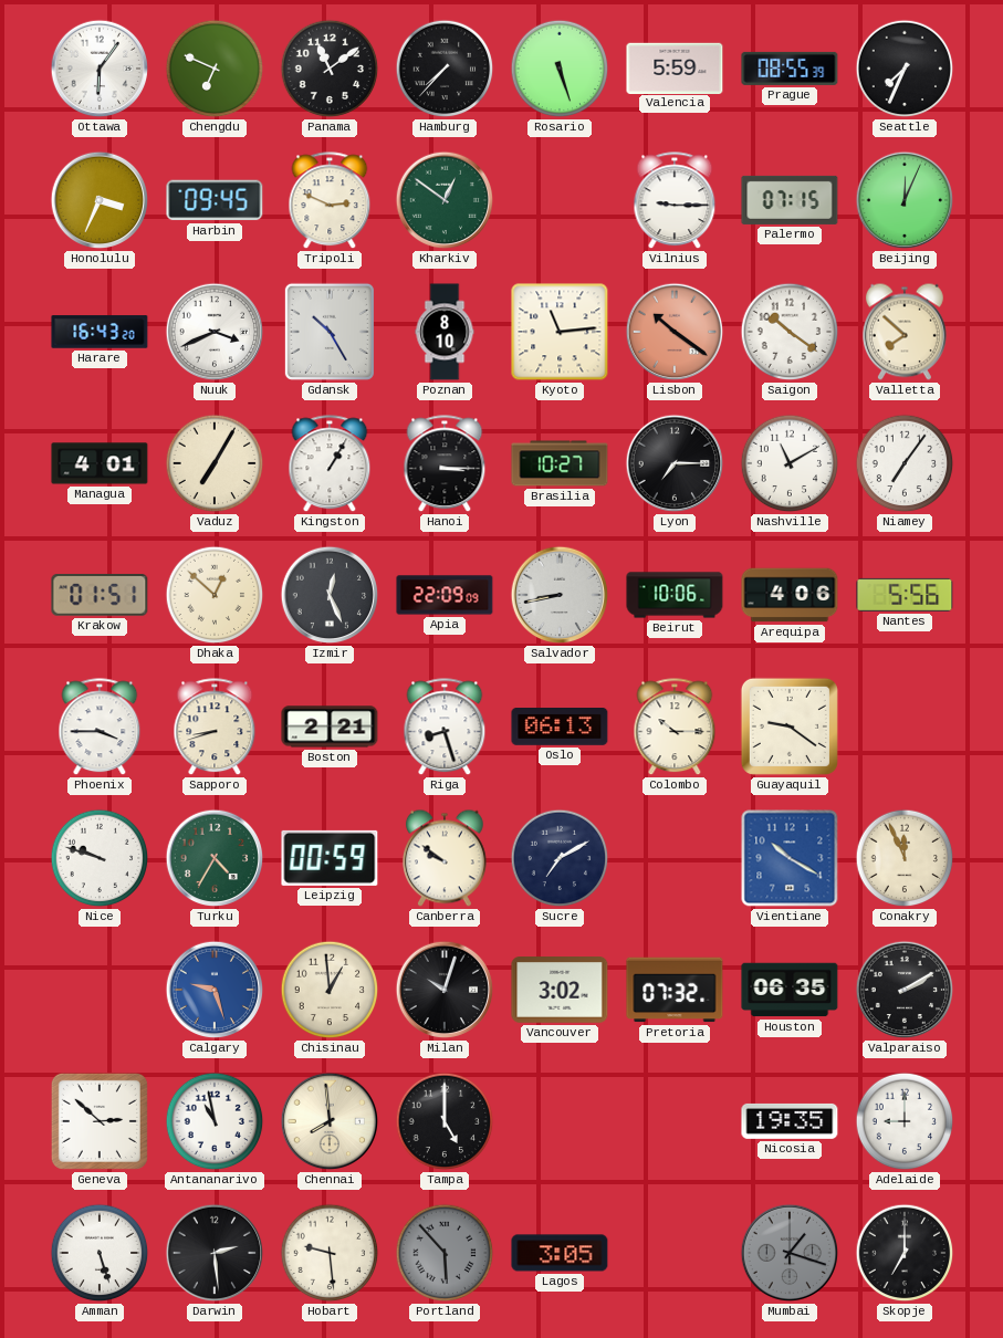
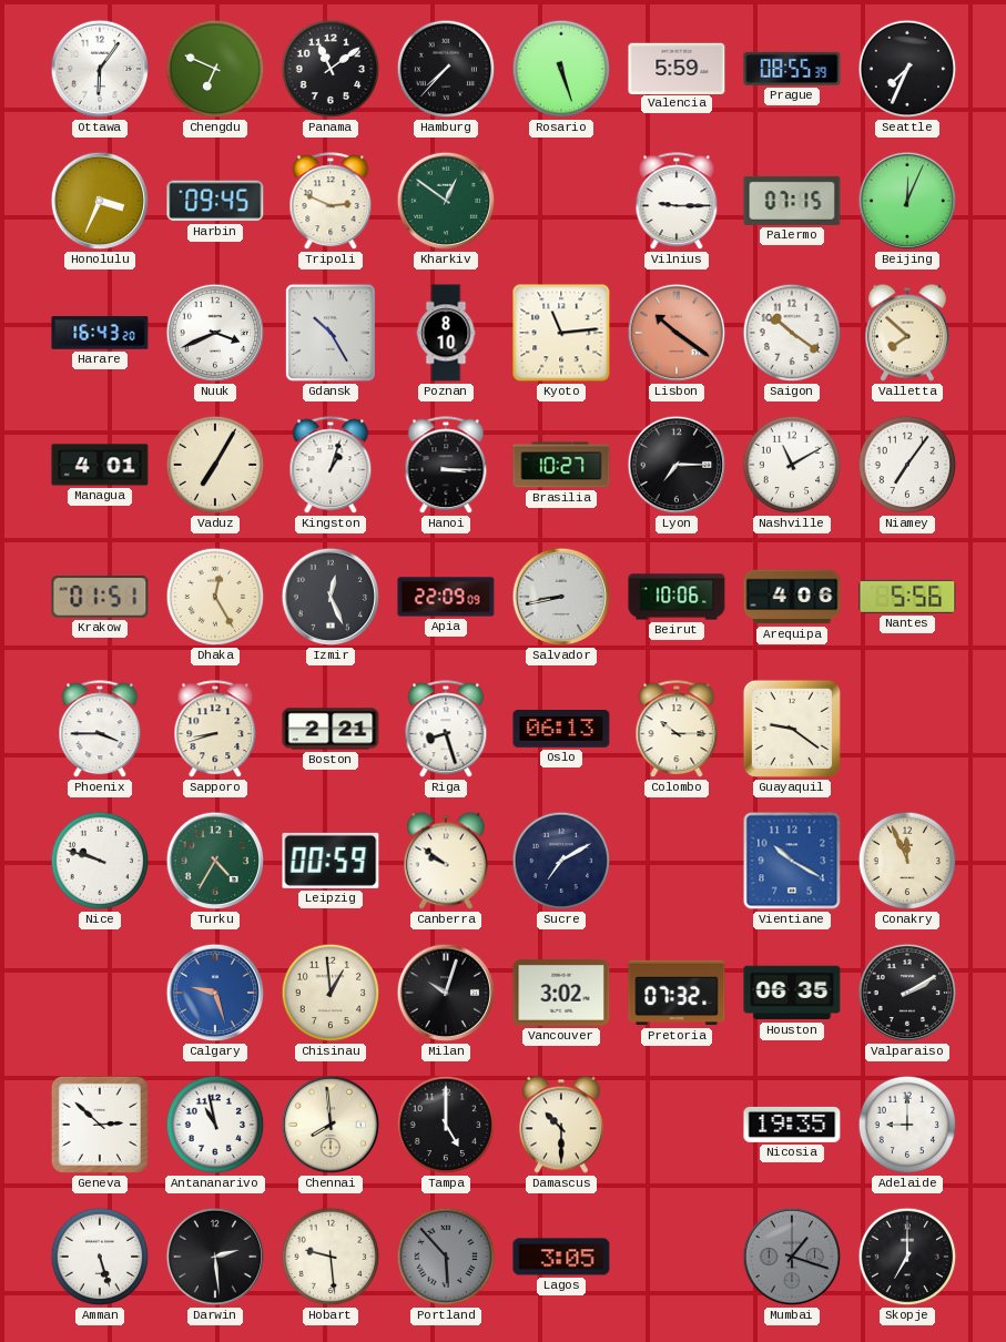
Kingston: 1:05 -> 1:03 (331, 466)
Dhaka: 12:52 -> 12:25 (215, 597)
Damascus: none -> 10:30 (561, 1125)
